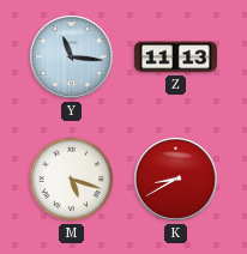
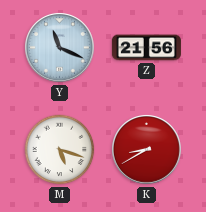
Y: 11:16 -> 11:19 (60, 48)
Z: 11:13 -> 21:56 (146, 48)
